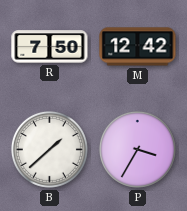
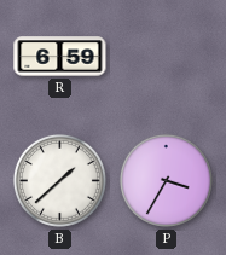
R: 7:50 -> 6:59 (60, 57)
M: 12:42 -> none (138, 47)
